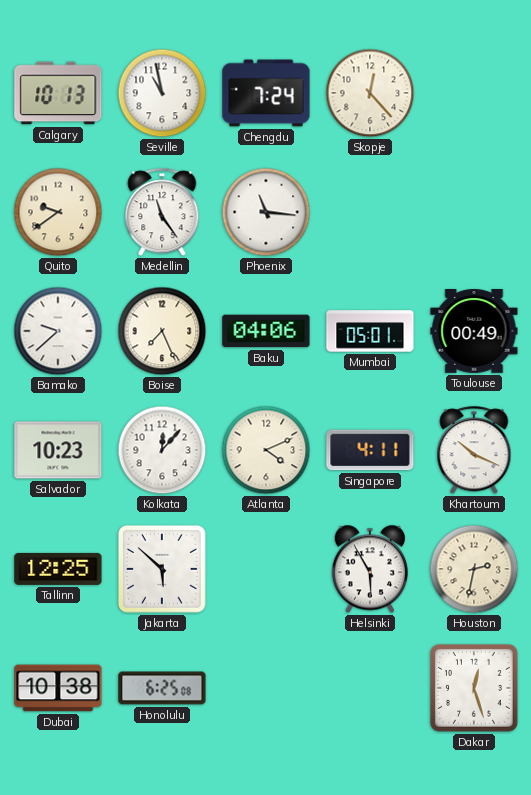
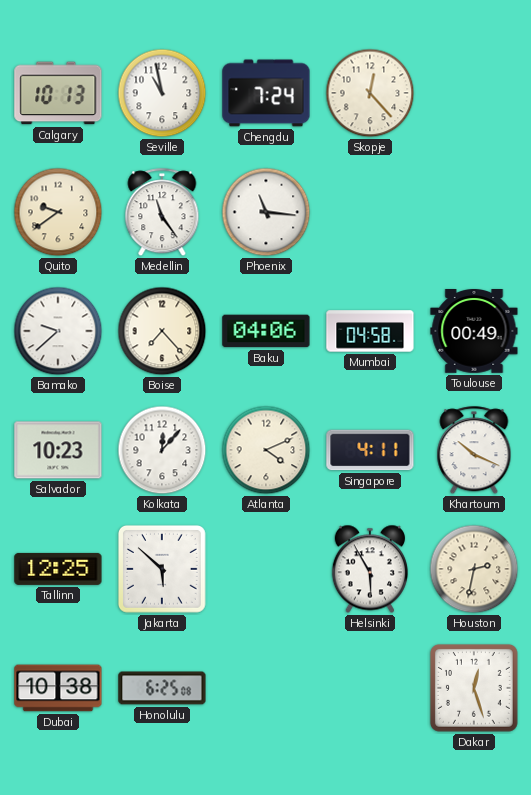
Boise: 7:26 -> 7:23 (162, 331)
Mumbai: 05:01 -> 04:58 (370, 331)
